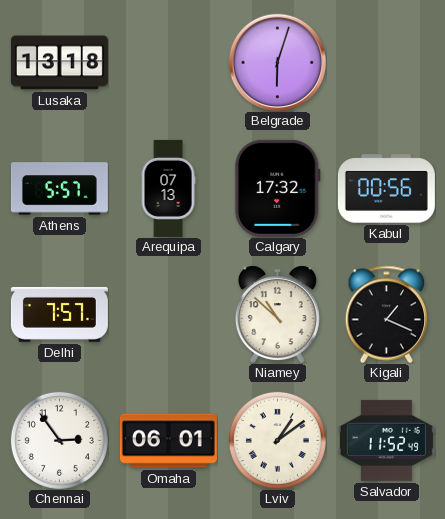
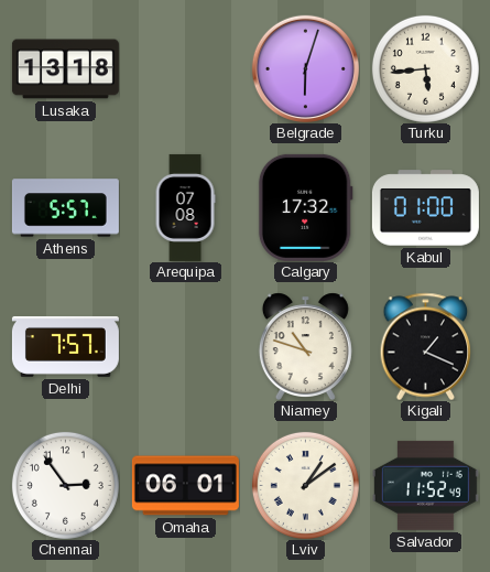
Turku: none -> 5:44 (425, 68)
Arequipa: 07:13 -> 07:08 (185, 207)
Kabul: 00:56 -> 01:00 (425, 208)
Niamey: 10:52 -> 10:48 (305, 346)
